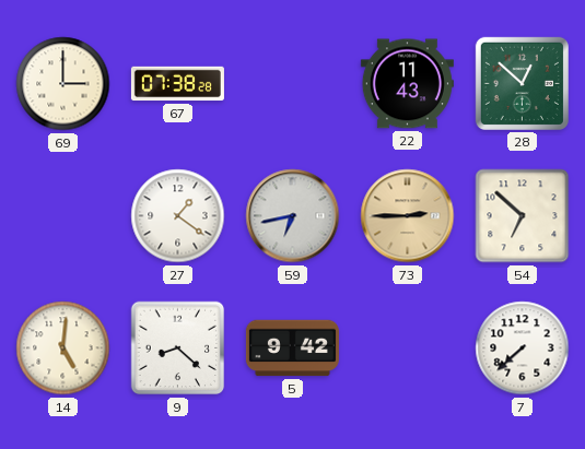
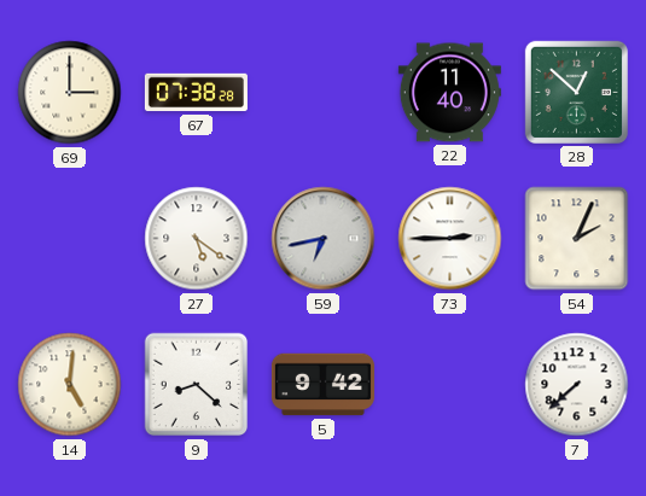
22: 11:43 -> 11:40 (449, 93)
27: 1:21 -> 5:21 (197, 239)
73 dial: champagne -> white (450, 239)
54: 6:52 -> 2:04 (577, 239)
